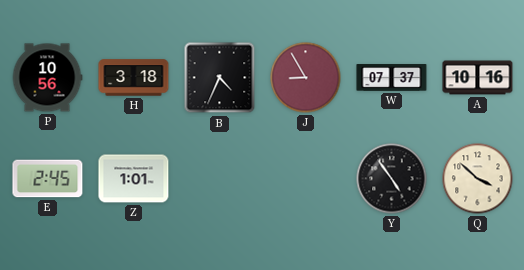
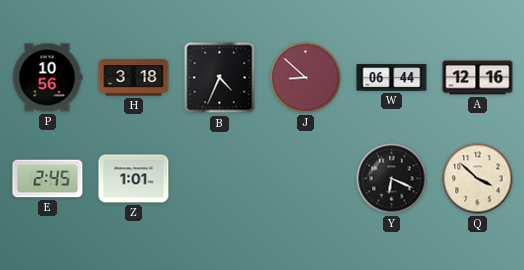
J: 8:55 -> 8:52 (306, 78)
W: 07:37 -> 06:44 (392, 78)
A: 10:16 -> 12:16 (478, 78)
Y: 4:54 -> 6:19 (392, 179)
